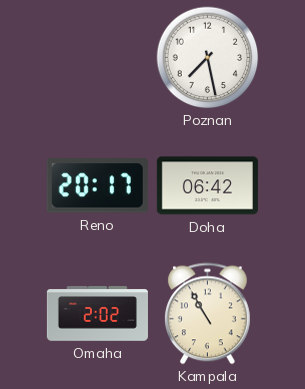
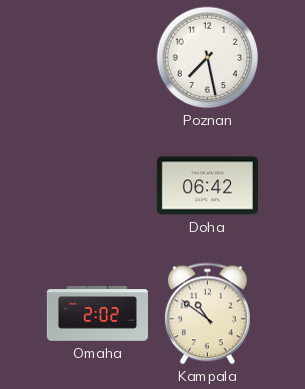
Reno: 20:17 -> none (97, 186)
Kampala: 10:55 -> 10:51 (207, 314)
